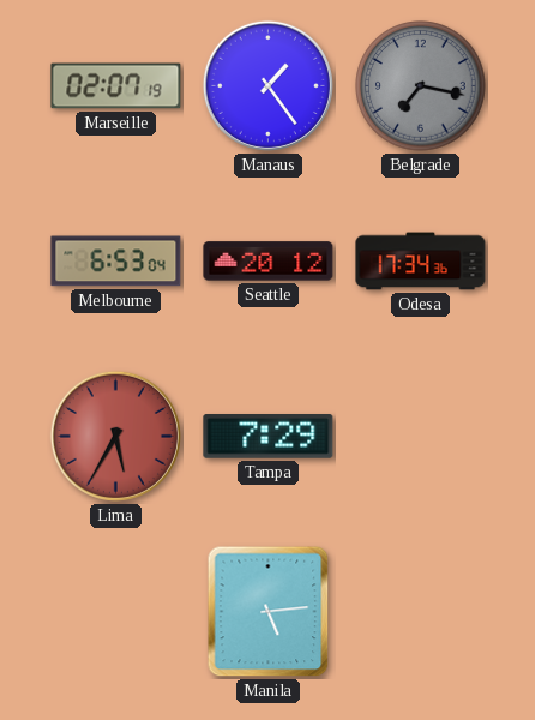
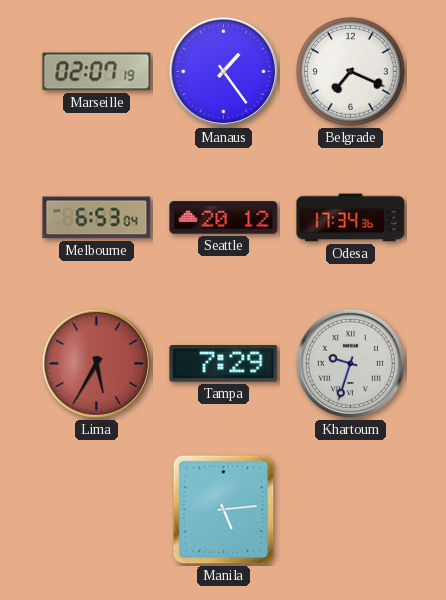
Belgrade: 7:17 -> 7:19 (351, 72)
Belgrade dial: grey -> white (351, 72)
Khartoum: none -> 9:33 (350, 363)
